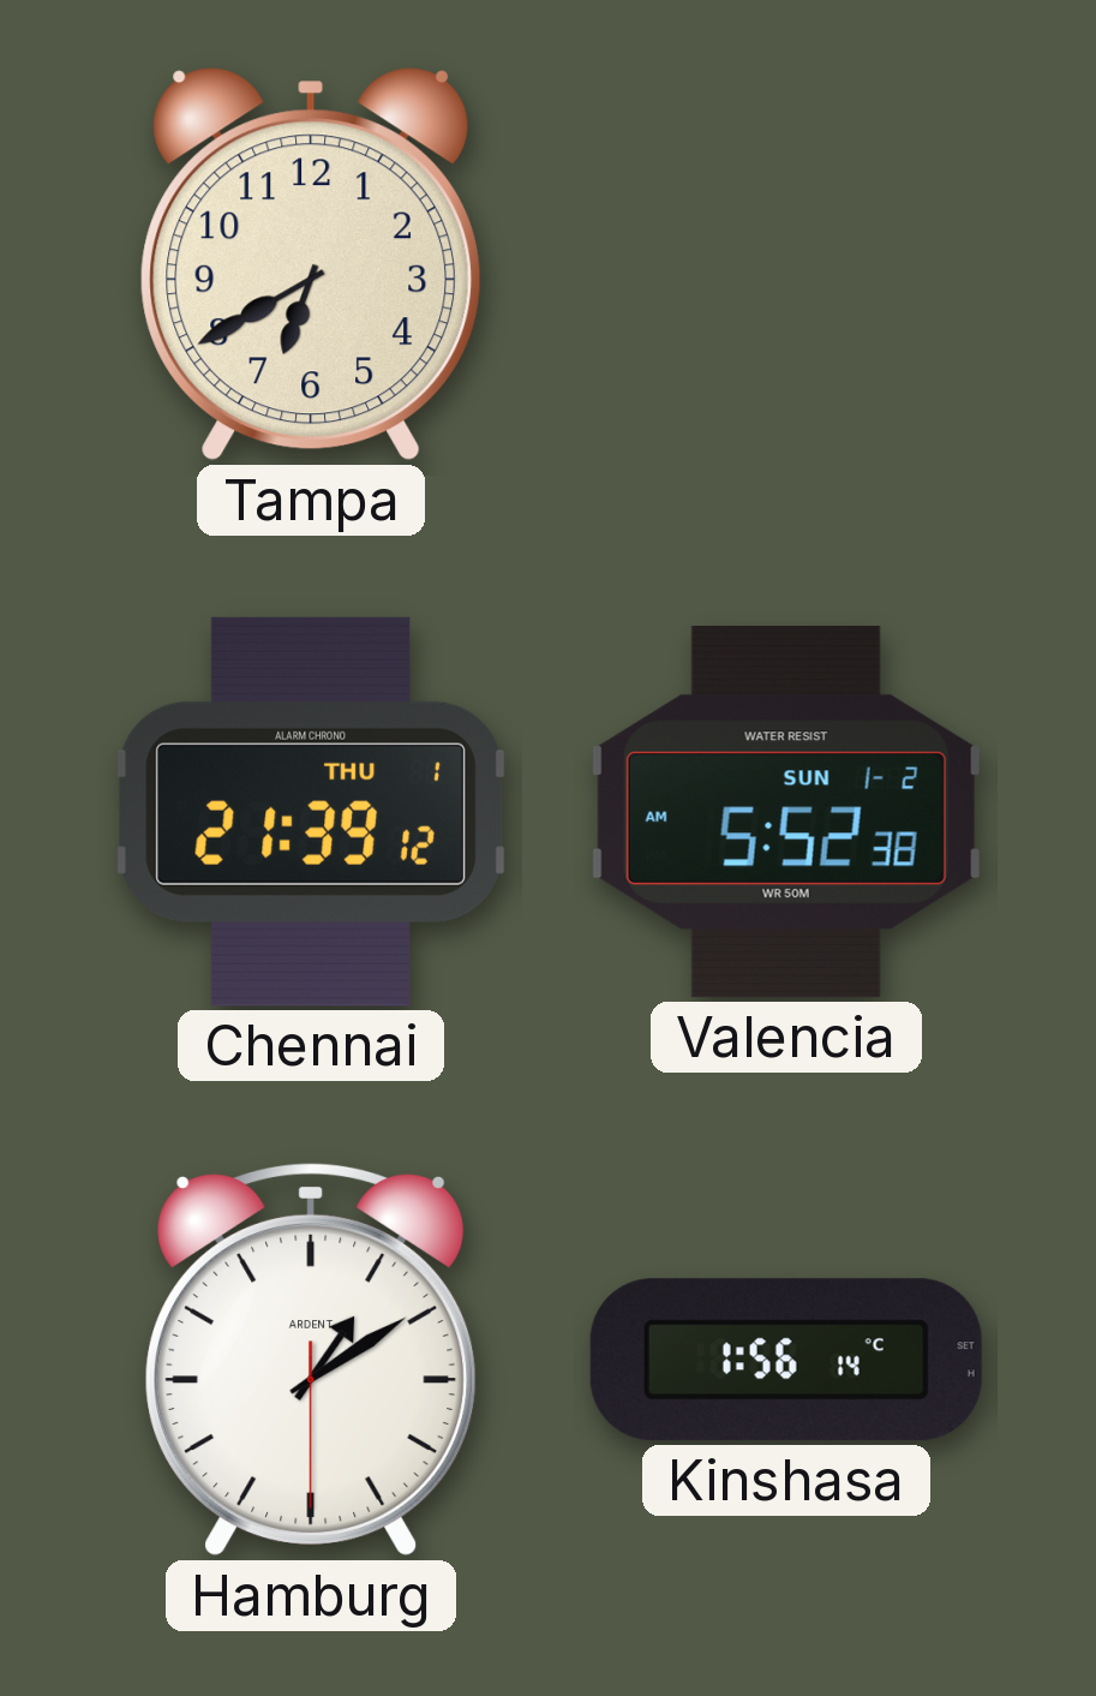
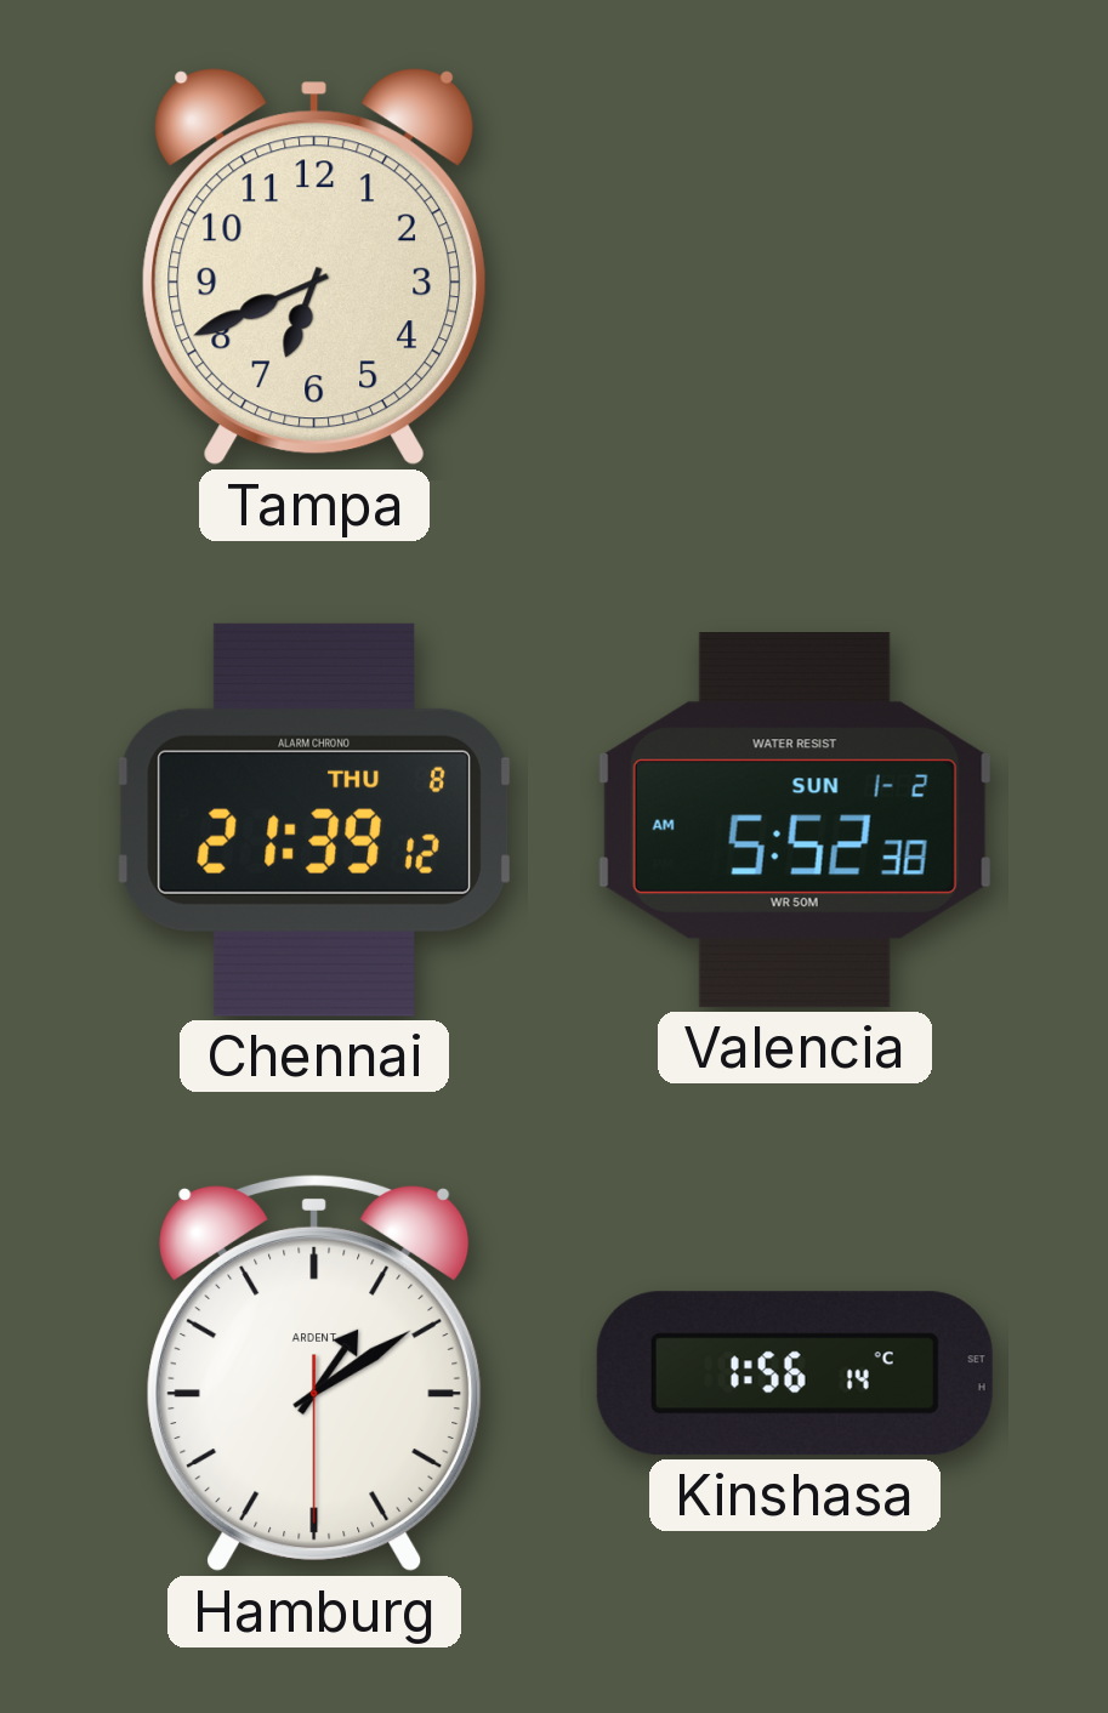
Tampa: 6:40 -> 6:41 (314, 267)
Chennai date: THU 1 -> THU 8 (314, 820)
